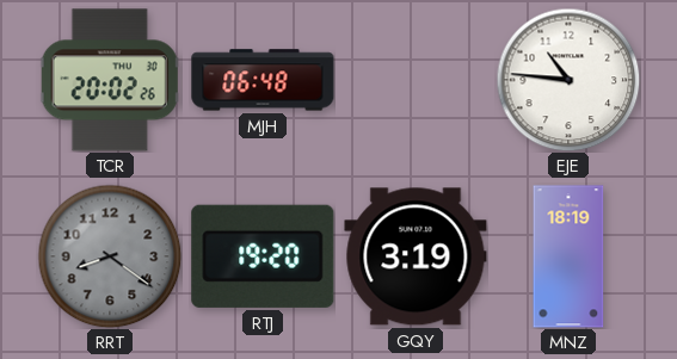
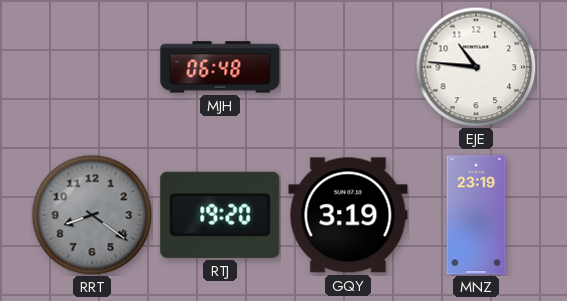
TCR: 20:02 -> none (110, 80)
MNZ: 18:19 -> 23:19 (476, 215)
